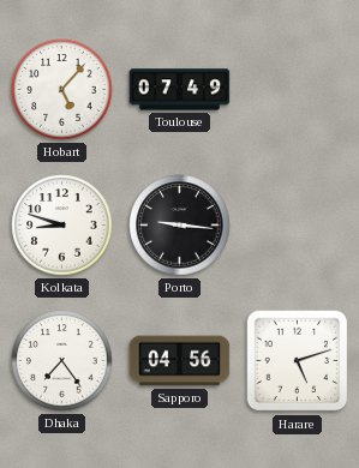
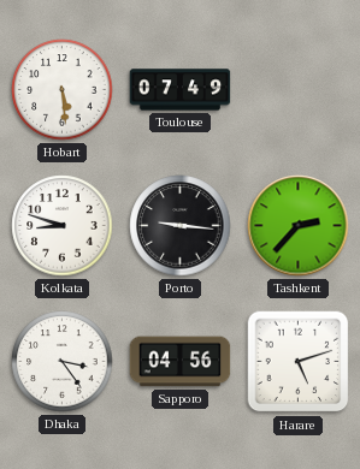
Hobart: 5:07 -> 5:29 (63, 90)
Tashkent: none -> 2:37 (299, 226)
Dhaka: 7:24 -> 3:24 (63, 362)
